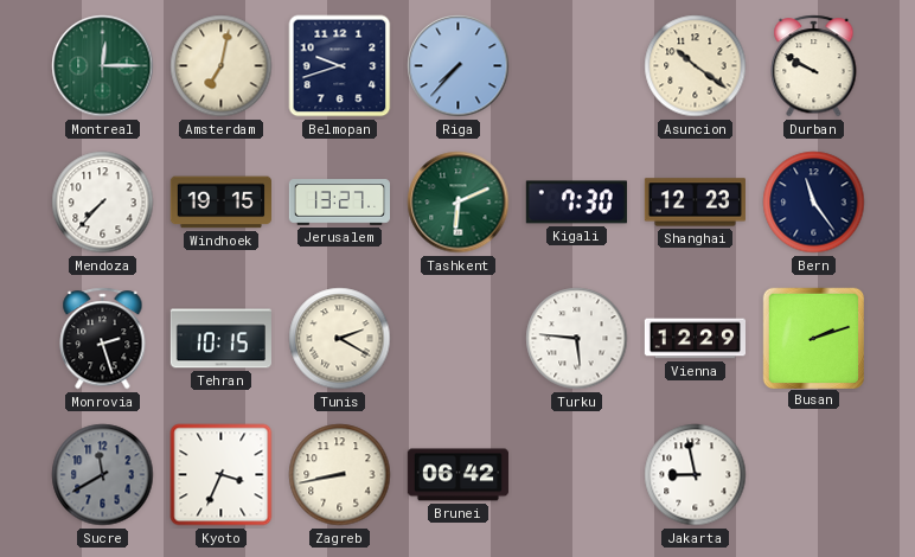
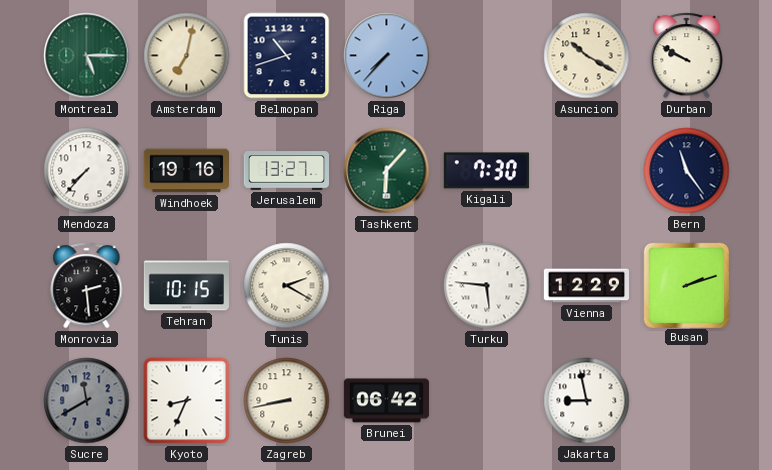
Montreal: 12:15 -> 5:15 (87, 56)
Belmopan: 9:42 -> 10:42 (287, 56)
Asuncion: 10:21 -> 10:20 (587, 56)
Windhoek: 19:15 -> 19:16 (186, 171)
Tashkent: 6:11 -> 6:07 (387, 171)
Shanghai: 12:23 -> none (695, 203)
Monrovia: 2:27 -> 2:29 (87, 286)
Kyoto: 3:34 -> 8:34 (187, 401)
